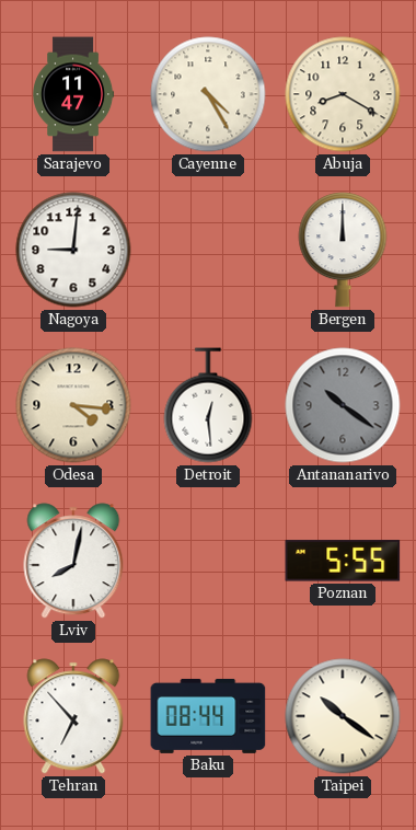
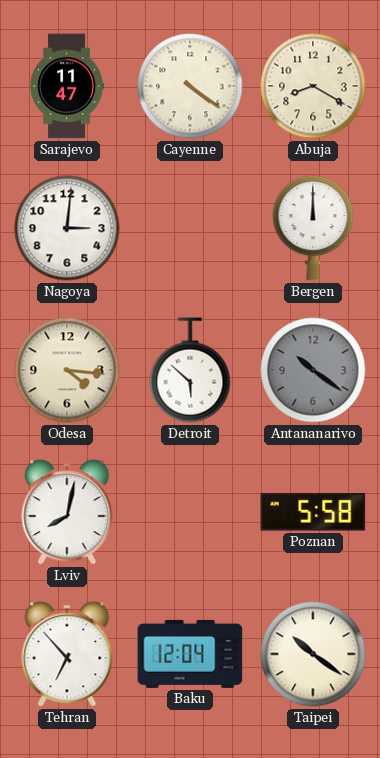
Cayenne: 4:25 -> 4:21 (190, 86)
Nagoya: 9:01 -> 3:01 (67, 228)
Detroit: 12:29 -> 5:52 (190, 370)
Poznan: 5:55 -> 5:58 (313, 512)
Baku: 08:44 -> 12:04 (190, 654)
